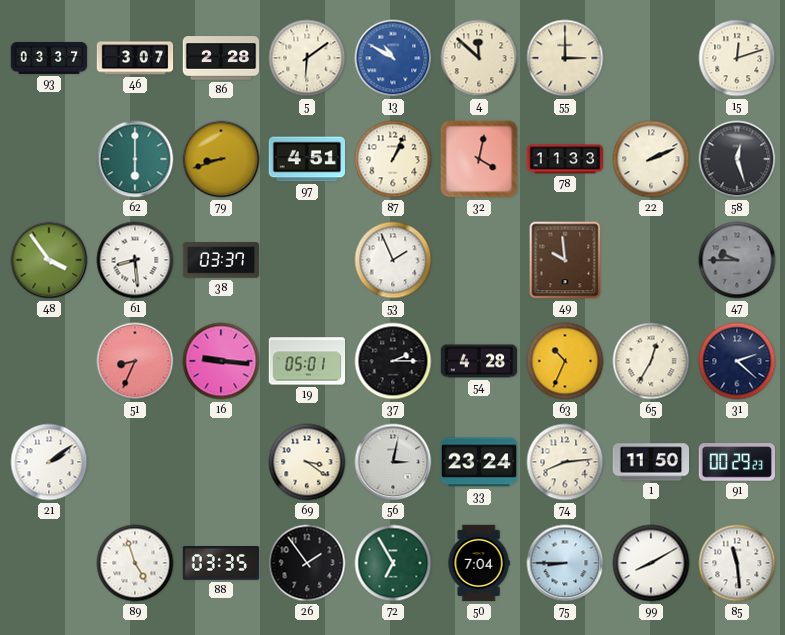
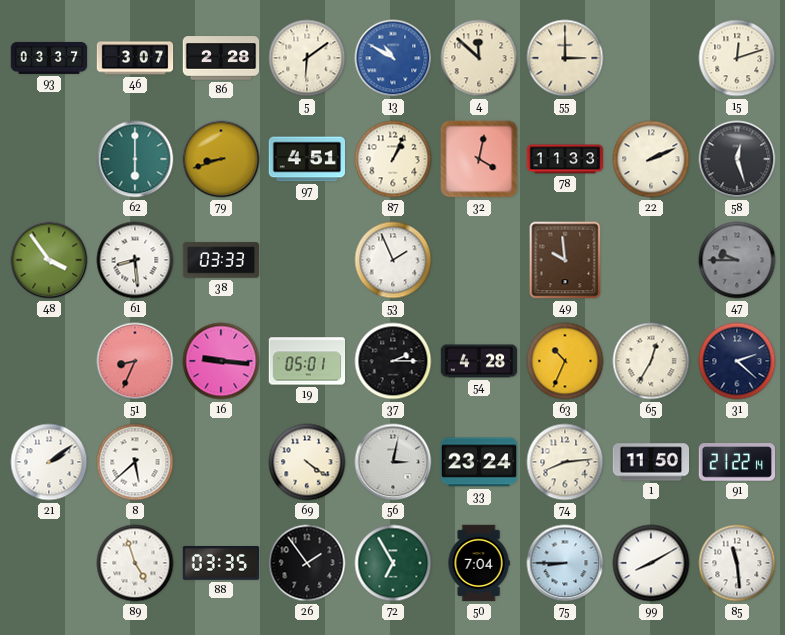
38: 03:37 -> 03:33 (221, 260)
8: none -> 5:38 (135, 462)
69: 3:21 -> 4:21 (307, 462)
91: 00:29 -> 21:22 (737, 462)
